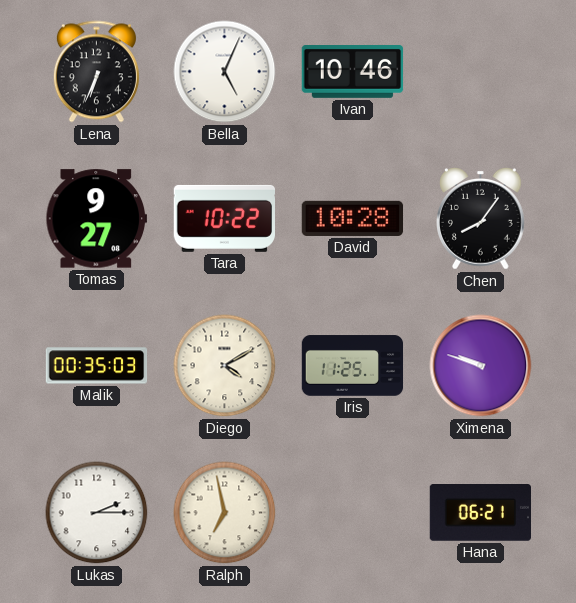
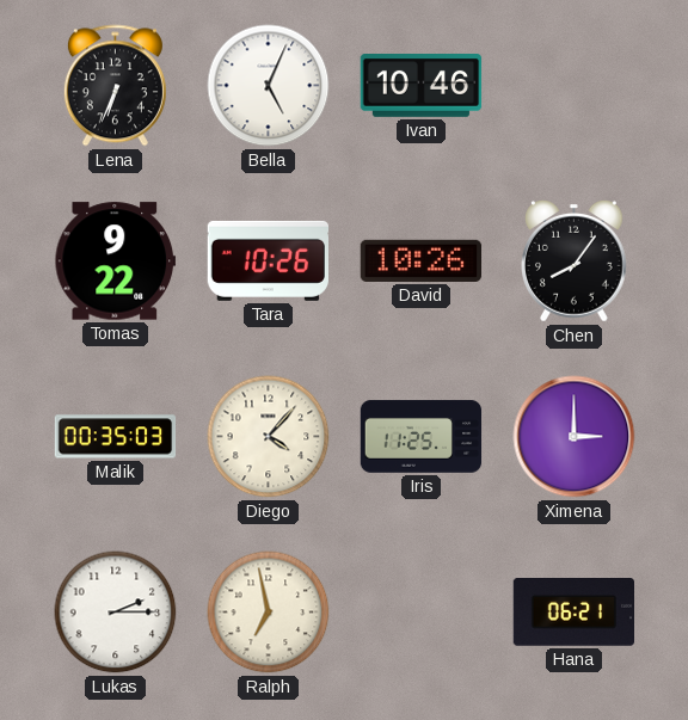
Tomas: 9:27 -> 9:22 (115, 261)
Tara: 10:22 -> 10:26 (268, 260)
David: 10:28 -> 10:26 (422, 260)
Diego: 4:10 -> 4:07 (269, 437)
Ximena: 9:48 -> 3:00 (575, 437)
